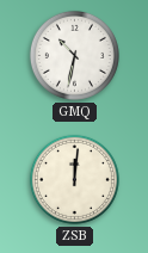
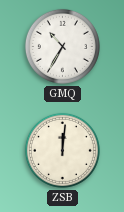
GMQ: 10:32 -> 10:35 (62, 46)
